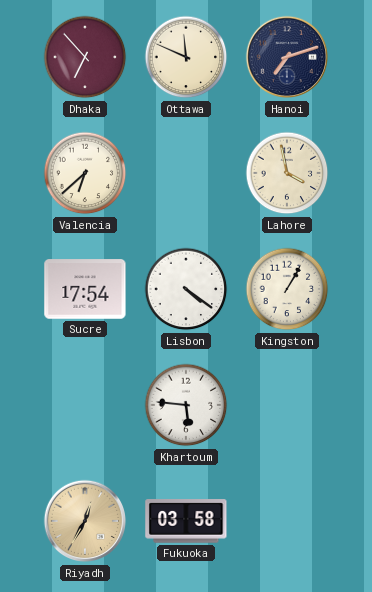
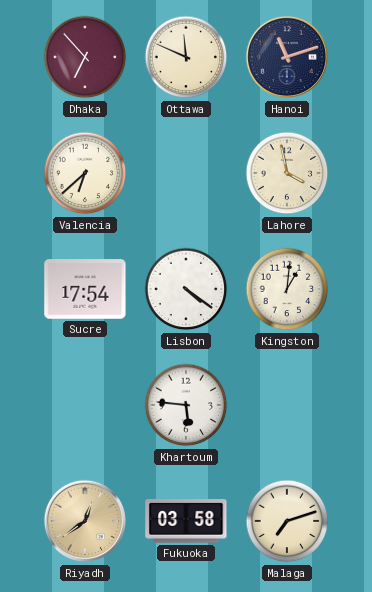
Hanoi: 7:12 -> 11:12 (287, 57)
Kingston: 1:05 -> 1:01 (287, 289)
Riyadh: 12:35 -> 12:39 (85, 521)
Malaga: none -> 7:12 (287, 521)
